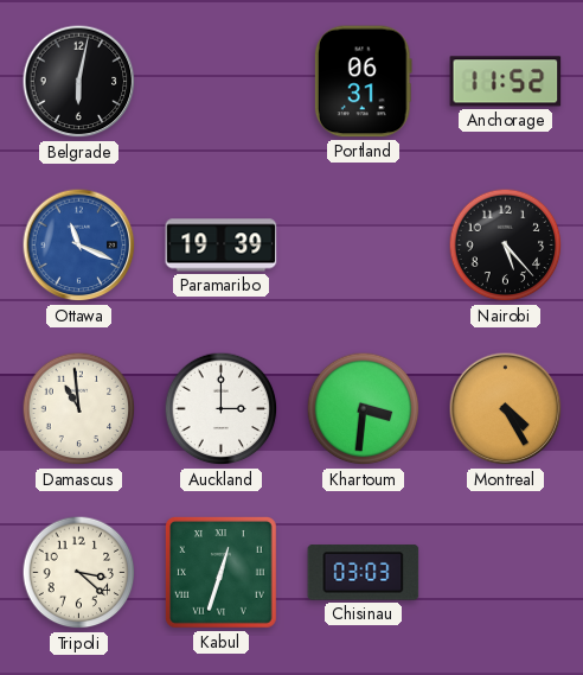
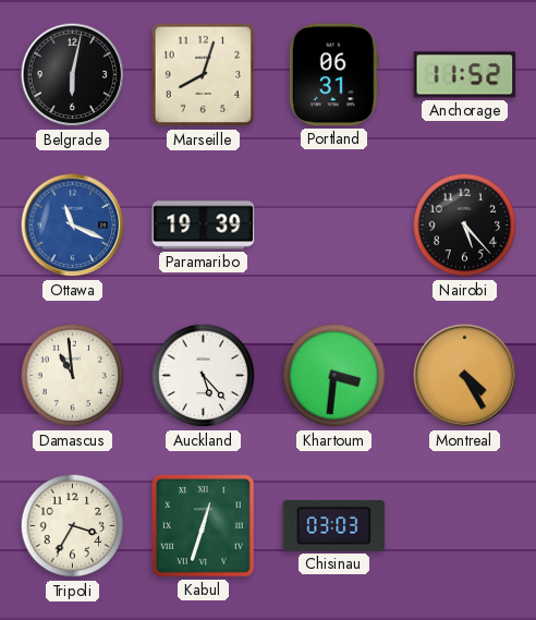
Marseille: none -> 8:03 (204, 75)
Auckland: 3:00 -> 5:23 (204, 376)
Tripoli: 3:22 -> 3:35 (73, 526)
